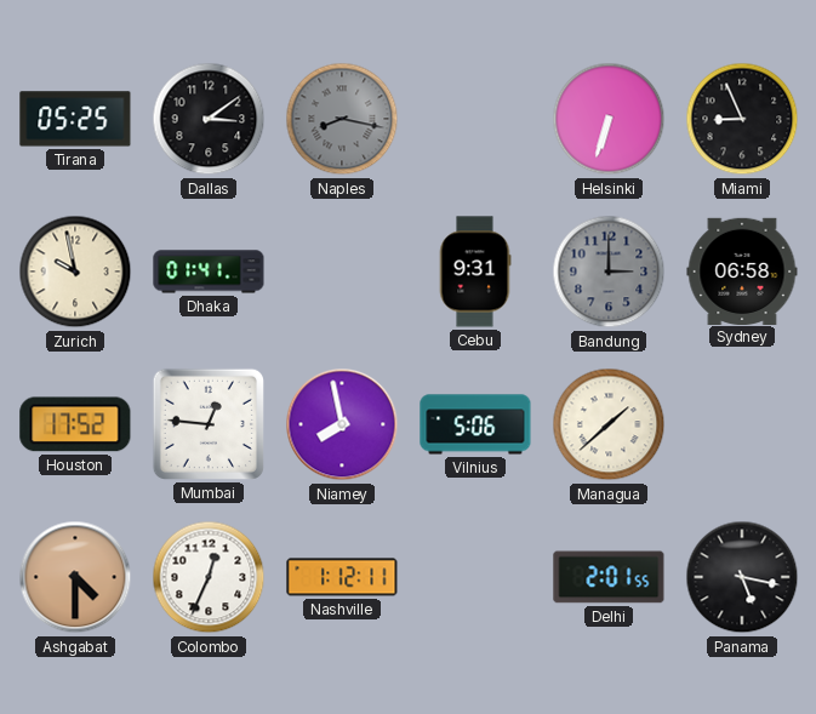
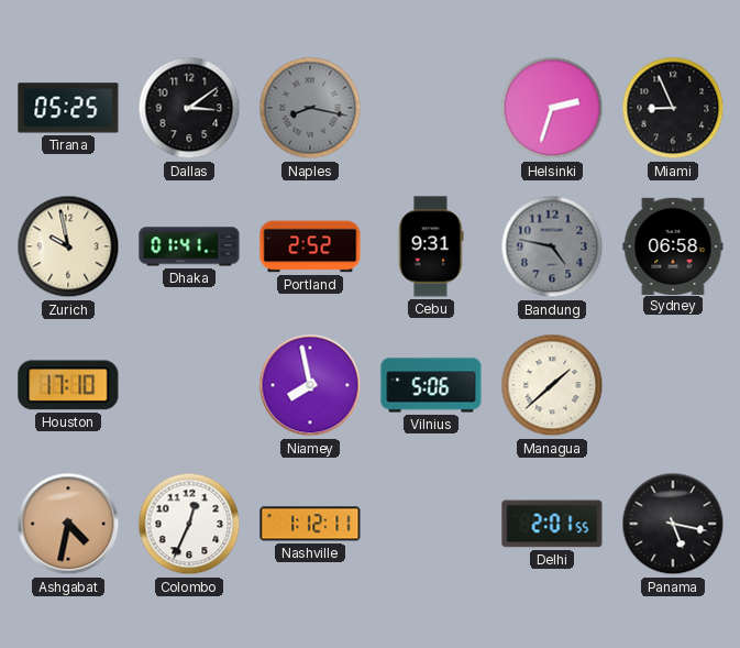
Helsinki: 6:33 -> 2:33 (552, 108)
Portland: none -> 2:52 (310, 246)
Bandung: 3:00 -> 4:47 (552, 246)
Houston: 17:52 -> 17:10 (68, 385)
Mumbai: 12:46 -> none (209, 424)
Ashgabat: 4:30 -> 4:32 (68, 524)
